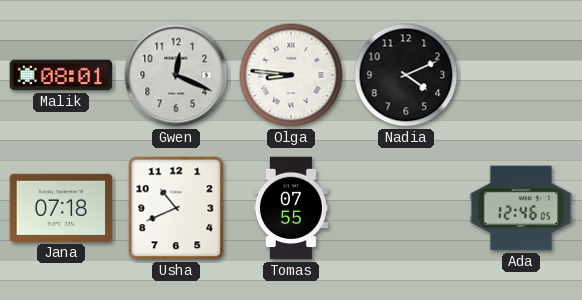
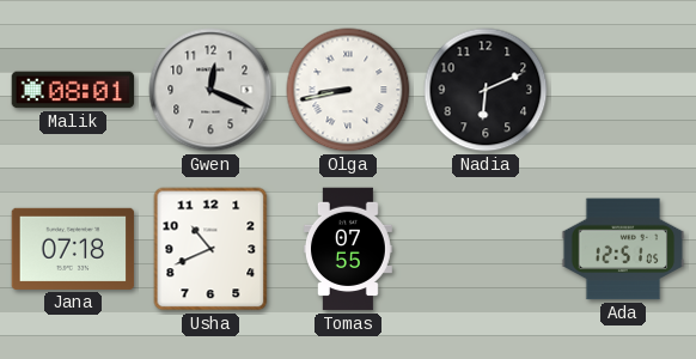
Olga: 8:46 -> 8:43 (348, 90)
Nadia: 4:11 -> 6:11 (486, 90)
Ada: 12:46 -> 12:51 (623, 249)
